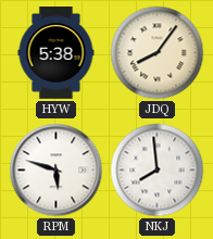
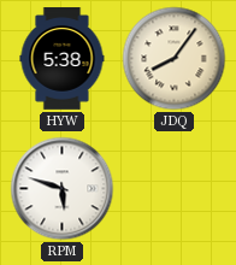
NKJ: 7:59 -> none (158, 171)
